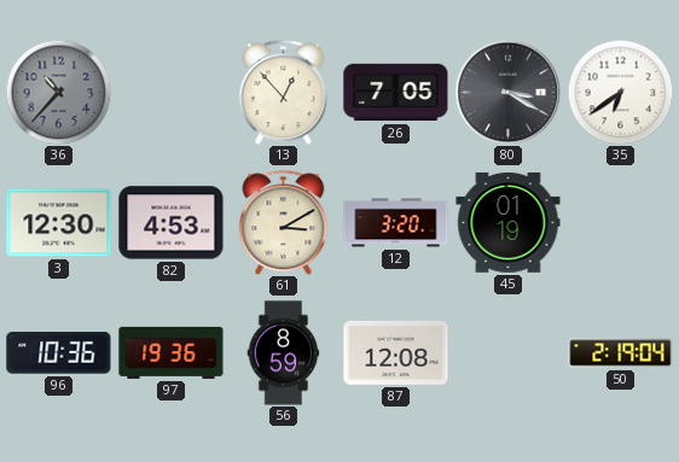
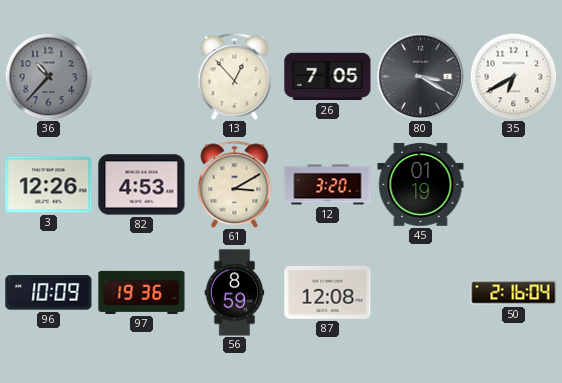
35: 6:39 -> 6:40 (513, 76)
3: 12:30 -> 12:26 (49, 185)
96: 10:36 -> 10:09 (49, 293)
50: 2:19 -> 2:16 (514, 293)
